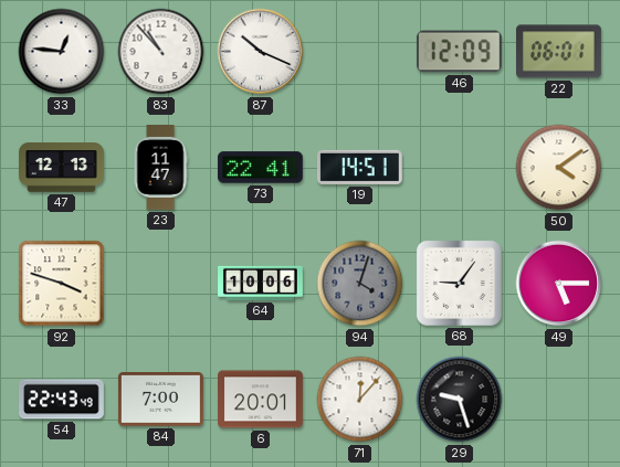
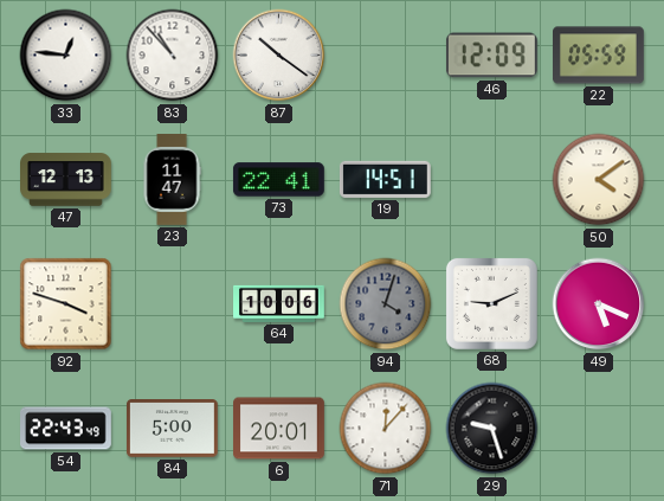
87: 10:19 -> 10:21 (279, 56)
22: 06:01 -> 05:59 (599, 56)
68: 9:06 -> 9:11 (491, 303)
49: 5:15 -> 5:19 (599, 304)
84: 7:00 -> 5:00 (172, 429)
